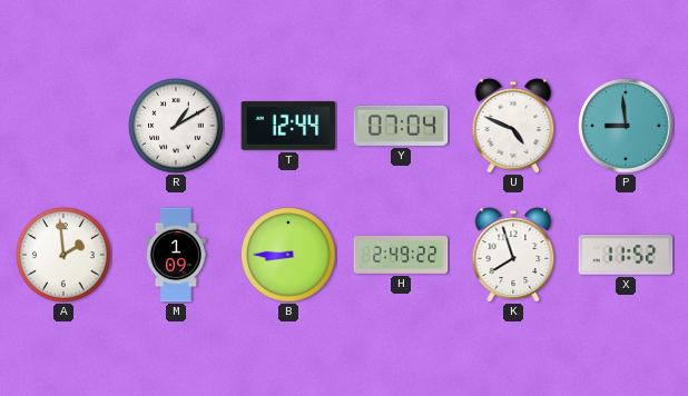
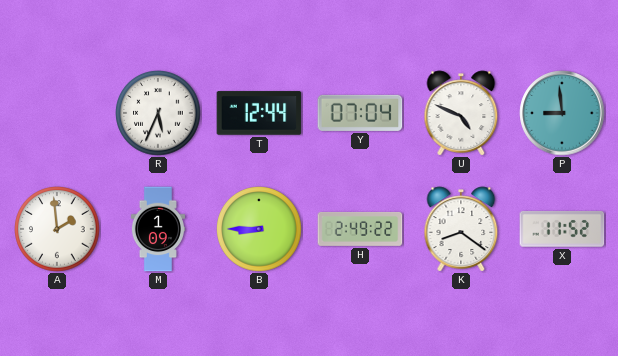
R: 1:10 -> 5:34 (158, 113)
K: 7:57 -> 8:21 (461, 229)
